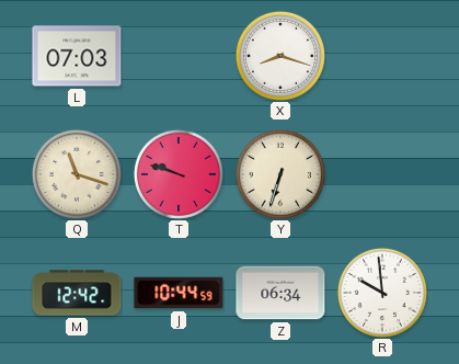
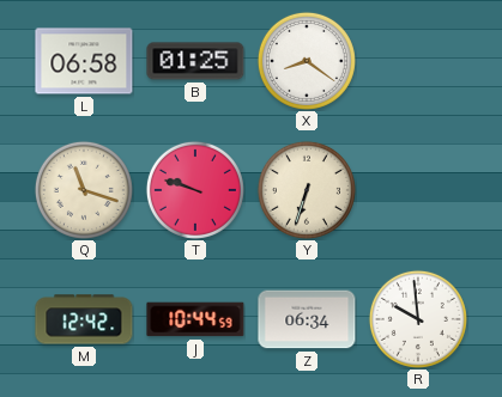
L: 07:03 -> 06:58 (84, 61)
B: none -> 01:25 (195, 61)
X: 8:18 -> 8:21 (307, 61)
